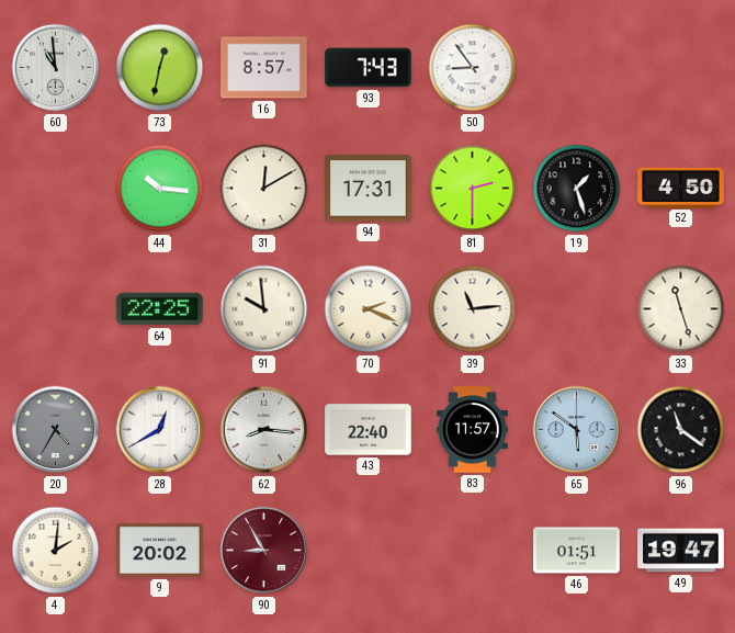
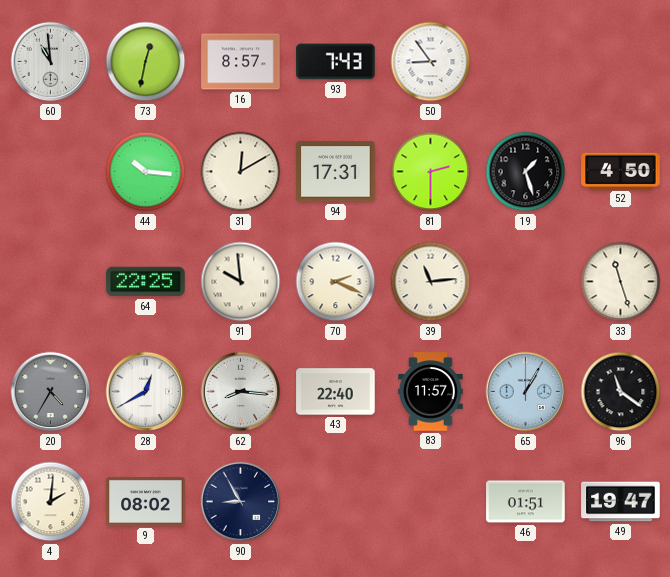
65: 5:51 -> 1:05 (526, 392)
9: 20:02 -> 08:02 (146, 502)
90 dial: burgundy -> navy (241, 502)
